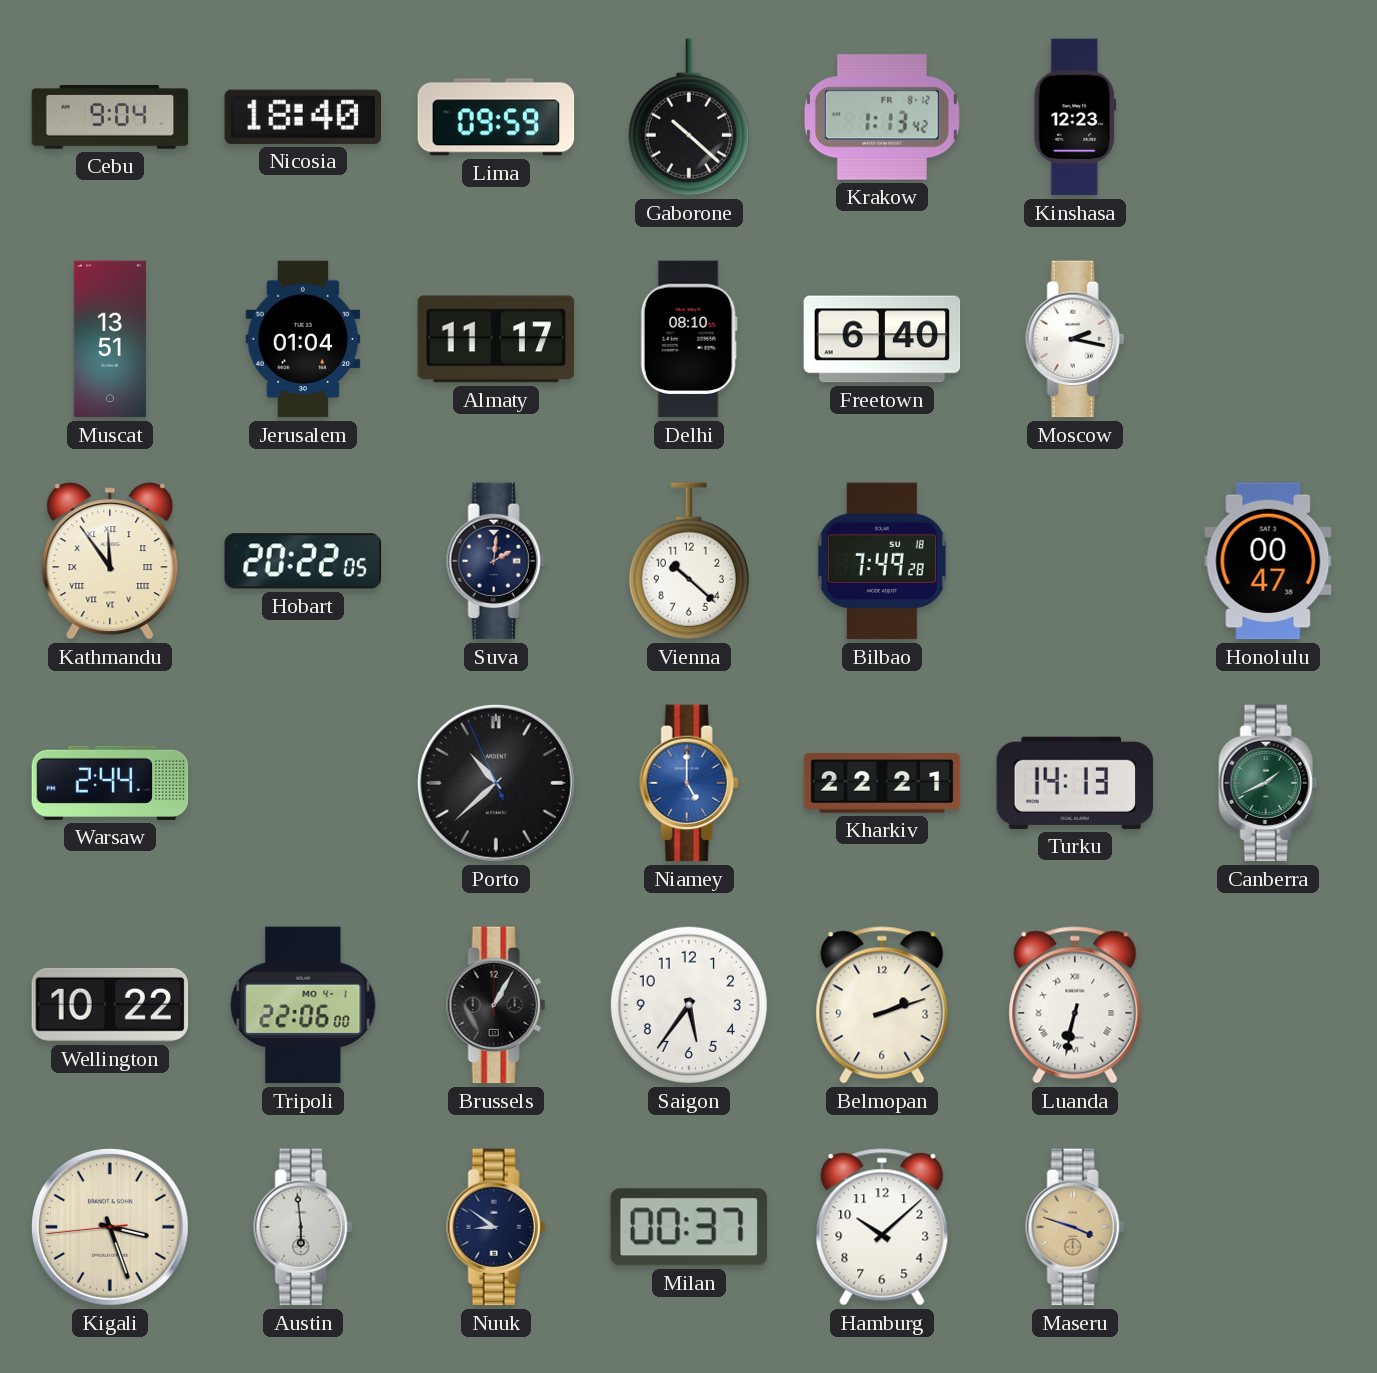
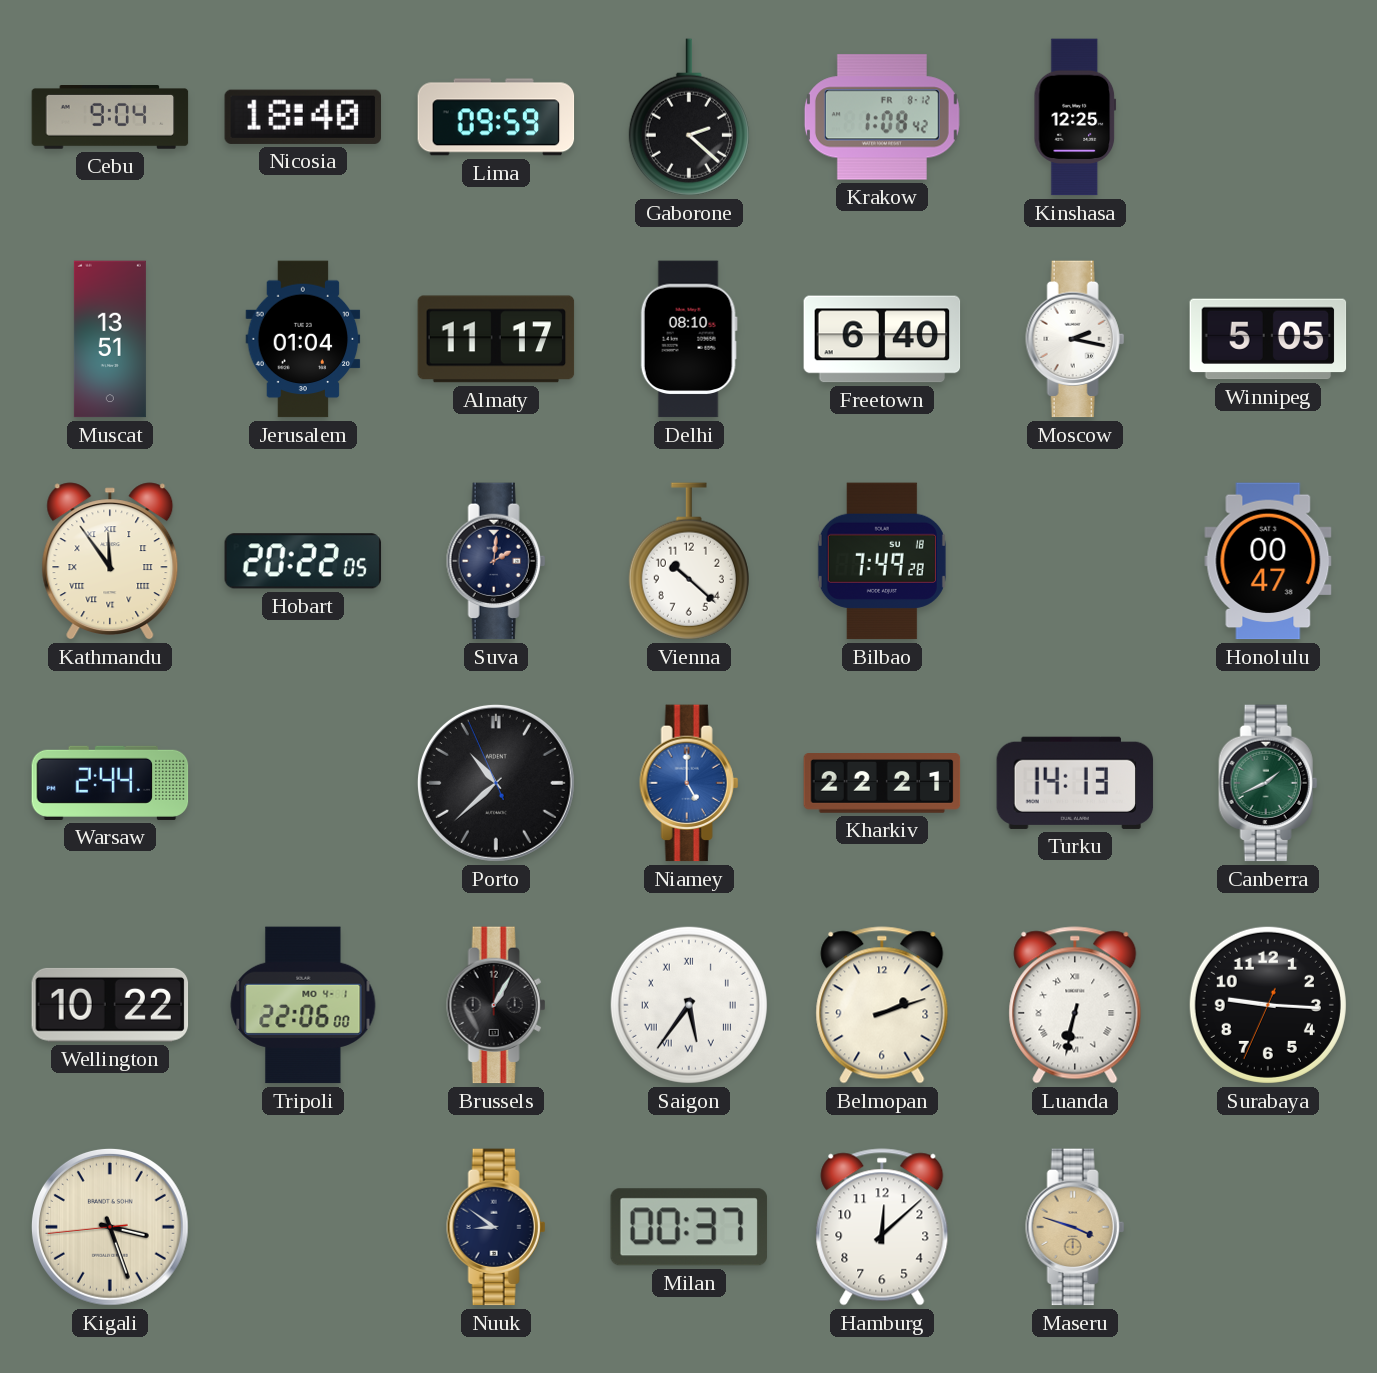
Gaborone: 10:22 -> 2:22 (689, 117)
Krakow: 1:13 -> 1:08 (882, 117)
Kinshasa: 12:23 -> 12:25 (1075, 117)
Winnipeg: none -> 5:05 (1268, 339)
Saigon numerals: Arabic -> Roman (689, 1005)
Surabaya: none -> 9:15 (1268, 1005)
Austin: 5:59 -> none (303, 1227)
Hamburg: 10:08 -> 12:08 (882, 1227)
